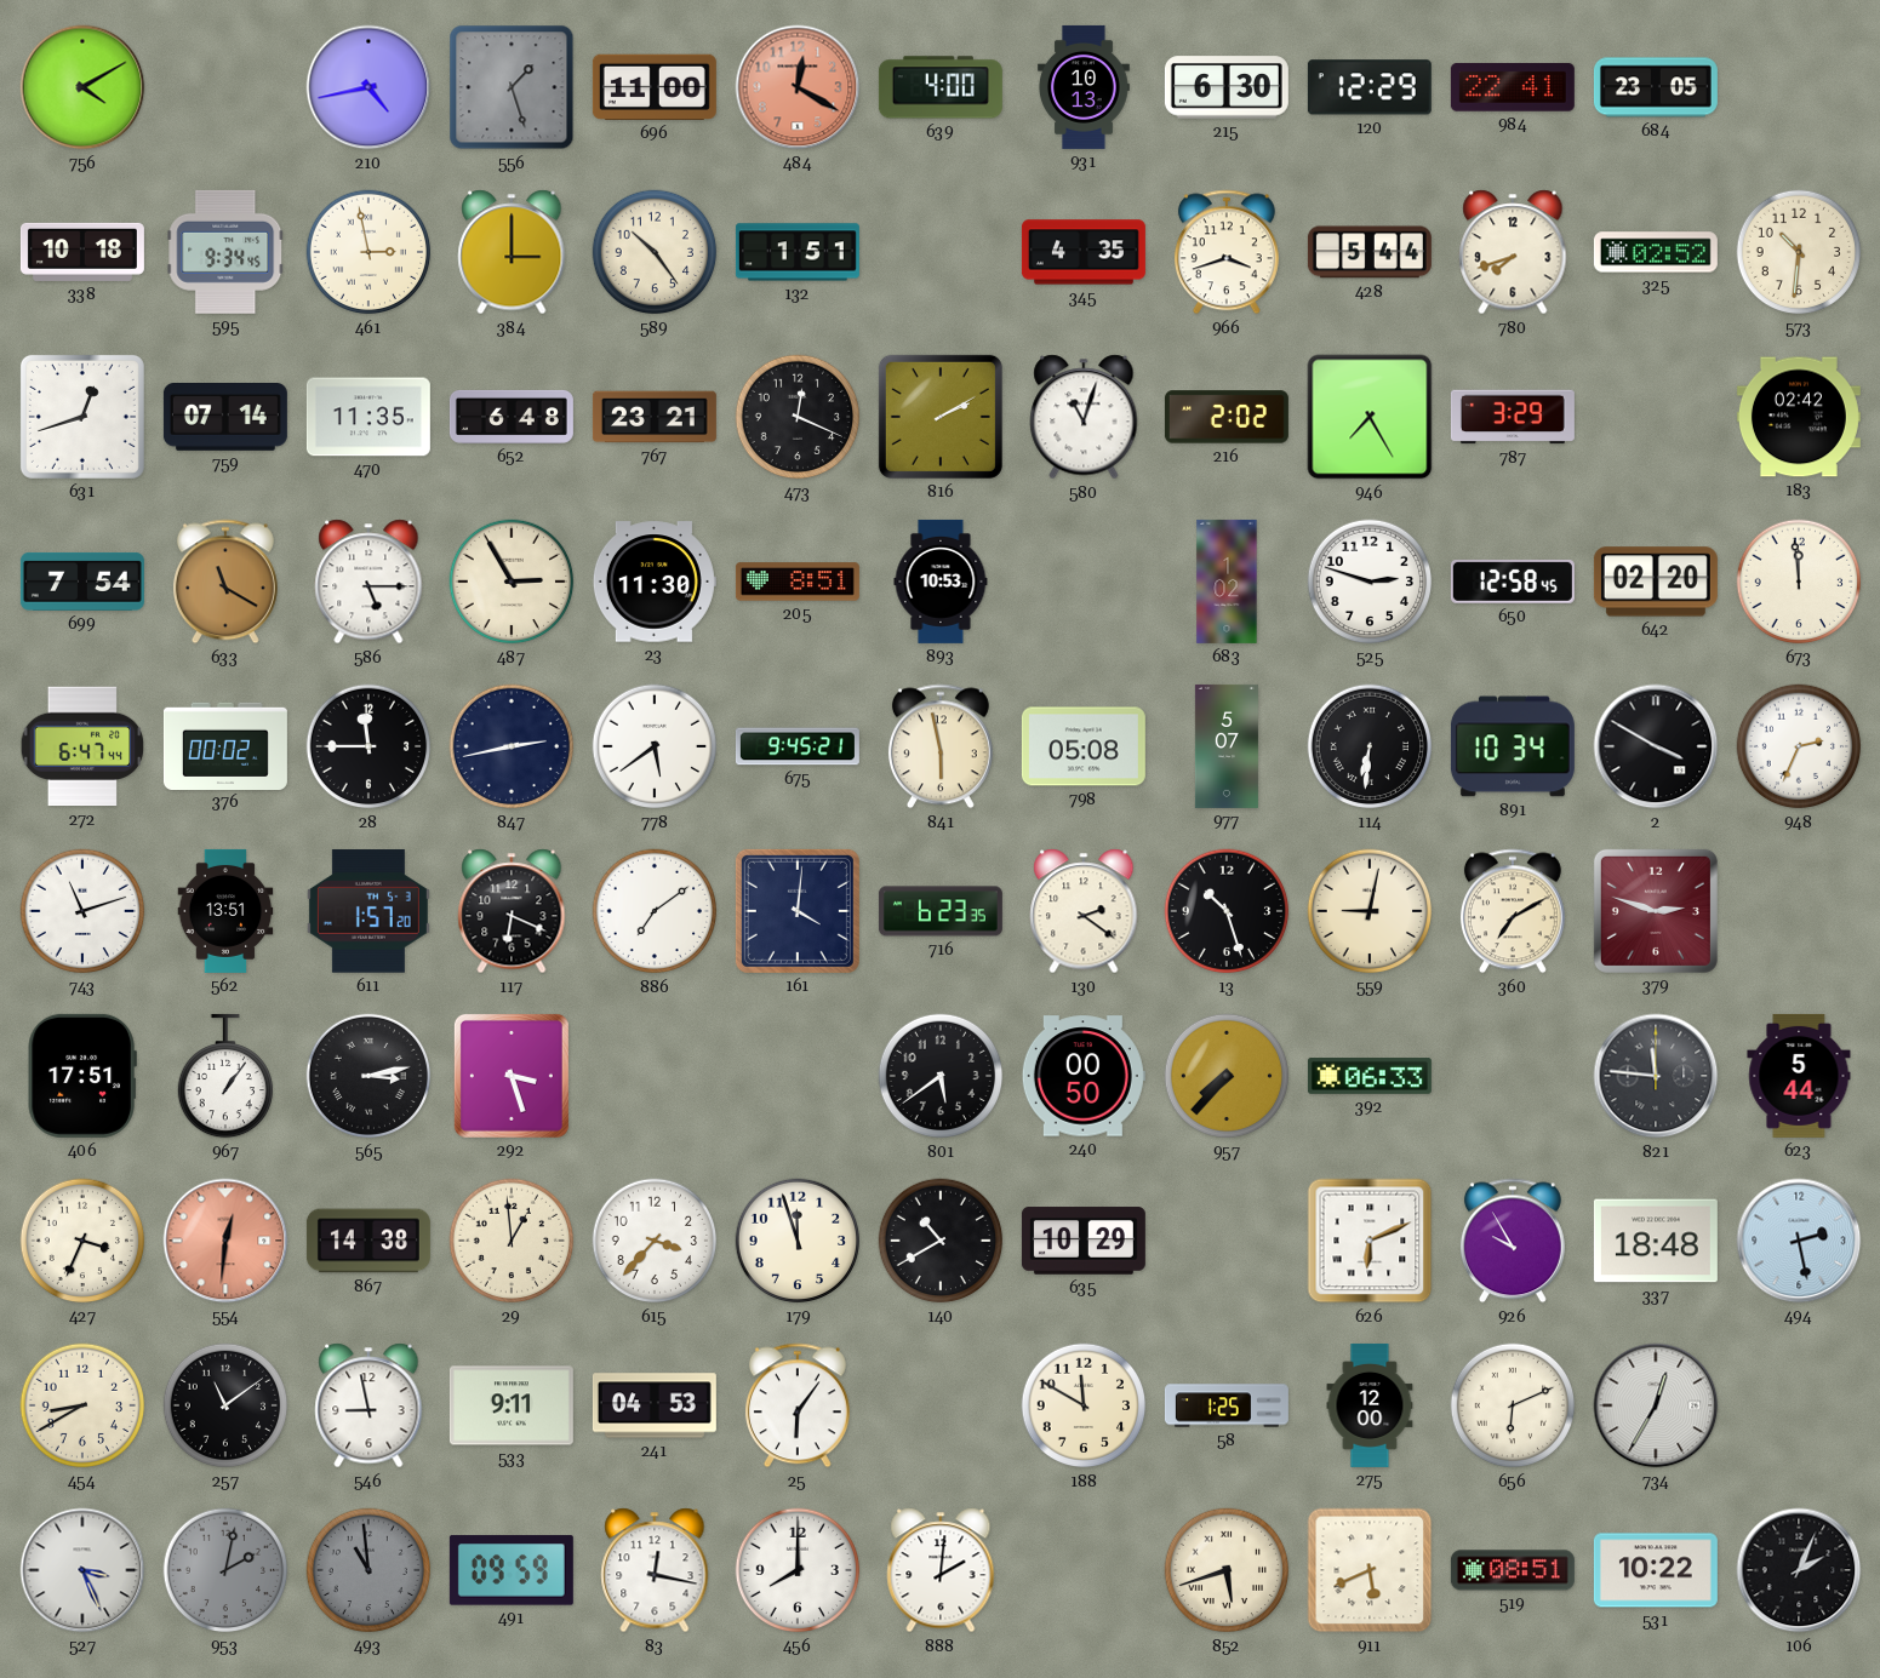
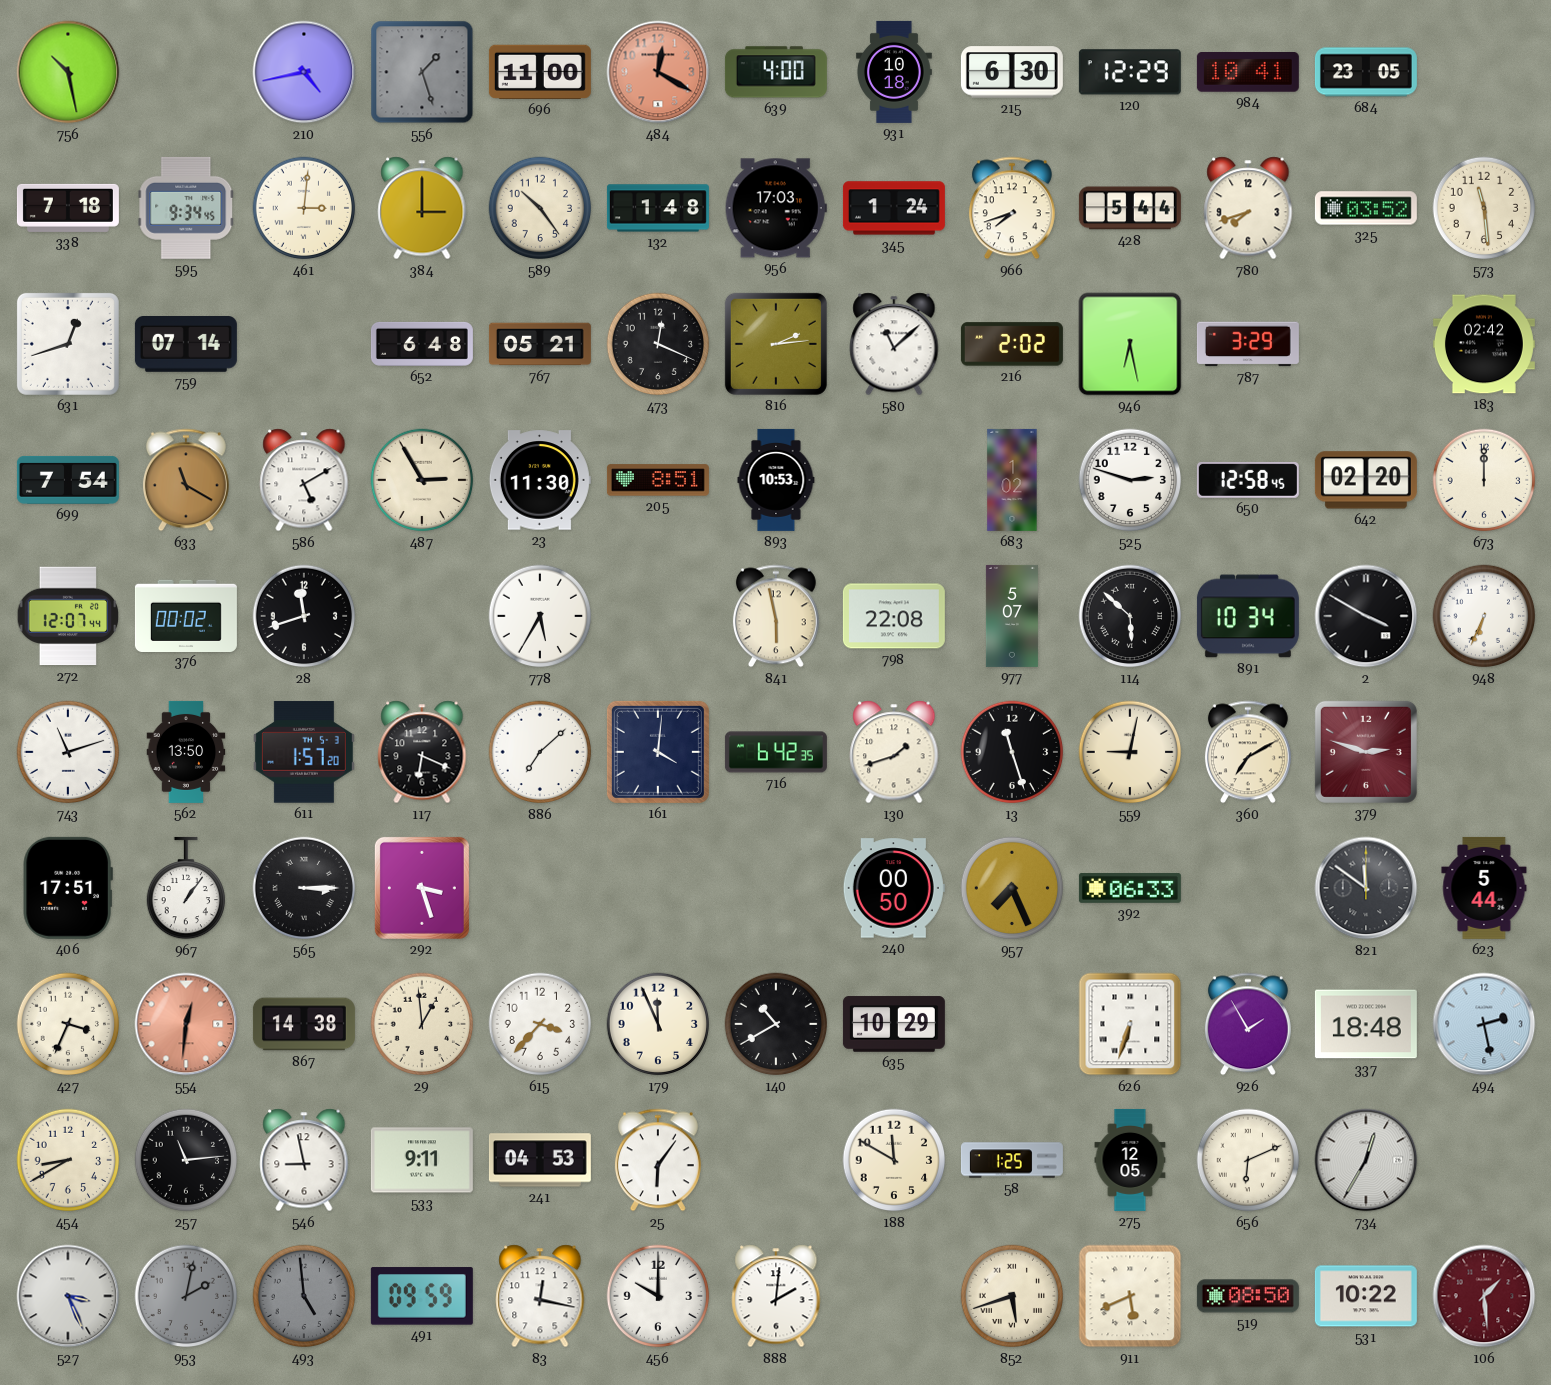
756: 4:10 -> 10:28 (68, 72)
931: 10:13 -> 10:18 (894, 72)
984: 22:41 -> 10:41 (1248, 73)
338: 10:18 -> 7:18 (68, 208)
461: 2:58 -> 3:01 (304, 208)
132: 1:51 -> 1:48 (658, 208)
956: none -> 17:03 (776, 208)
345: 4:35 -> 1:24 (894, 208)
966: 3:42 -> 7:42 (1012, 208)
325: 02:52 -> 03:52 (1366, 208)
573: 10:31 -> 11:29 (1484, 208)
470: 11:35 -> none (368, 417)
767: 23:21 -> 05:21 (540, 344)
816: 2:10 -> 2:14 (776, 344)
580: 11:03 -> 11:08 (894, 344)
946: 7:25 -> 6:28 (1130, 344)
586: 5:15 -> 5:10 (304, 480)
673: 11:59 -> 12:00 (1484, 480)
272: 6:47 -> 12:07 (68, 616)
28: 11:45 -> 11:42 (304, 616)
847: 2:43 -> none (512, 746)
778: 5:39 -> 5:35 (540, 616)
675: 9:45 -> none (798, 746)
798: 05:08 -> 22:08 (894, 616)
114: 6:31 -> 5:52 (1130, 616)
948: 2:34 -> 6:34 (1484, 616)
562: 13:51 -> 13:50 (186, 752)
886: 7:09 -> 7:08 (540, 752)
716: 6:23 -> 6:42 (776, 752)
130: 2:21 -> 1:42 (894, 752)
13: 10:27 -> 11:27 (1012, 752)
565: 3:13 -> 3:15 (304, 888)
801: 5:39 -> none (941, 1076)
957: 7:37 -> 7:26 (1012, 888)
821: 11:46 -> 11:51 (1366, 888)
179: 11:57 -> 11:56 (658, 1024)
626: 6:11 -> 6:33 (1130, 1024)
926: 9:55 -> 1:55 (1248, 1024)
257: 11:09 -> 11:14 (186, 1160)
275: 12:00 -> 12:05 (1130, 1160)
493: 10:59 -> 4:59 (304, 1296)
456: 8:00 -> 10:00 (658, 1296)
519: 08:51 -> 08:50 (1248, 1296)
106: 2:04 -> 1:29 (1484, 1296)
106 dial: black -> burgundy (1484, 1296)
